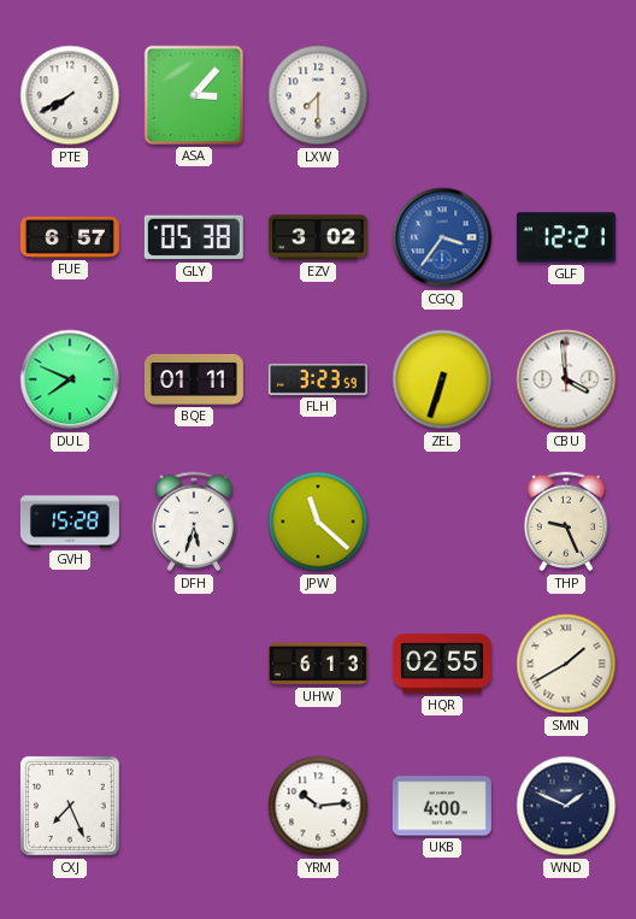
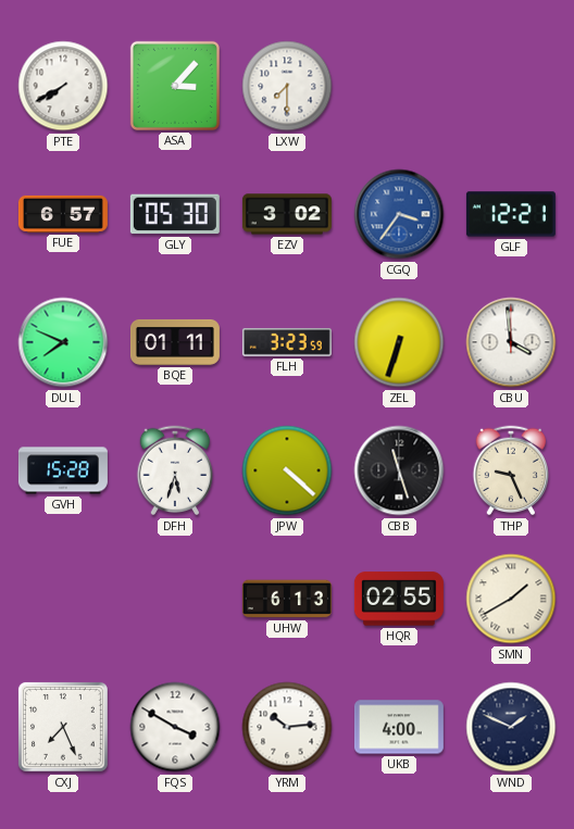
GLY: 05:38 -> 05:30 (175, 214)
JPW: 11:22 -> 4:22 (287, 470)
CBB: none -> 11:27 (399, 470)
FQS: none -> 3:50 (175, 727)
